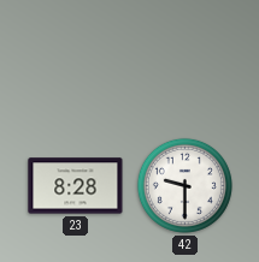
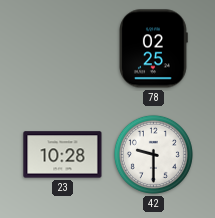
78: none -> 02:25 (153, 49)
23: 8:28 -> 10:28 (63, 155)
